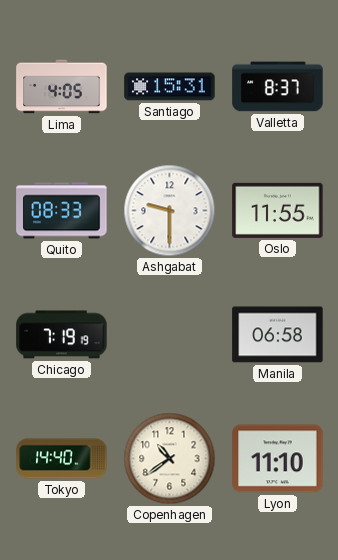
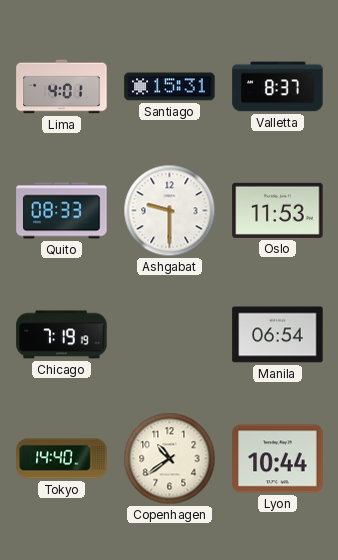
Lima: 4:05 -> 4:01 (62, 87)
Oslo: 11:55 -> 11:53 (278, 210)
Manila: 06:58 -> 06:54 (278, 335)
Lyon: 11:10 -> 10:44 (278, 459)
